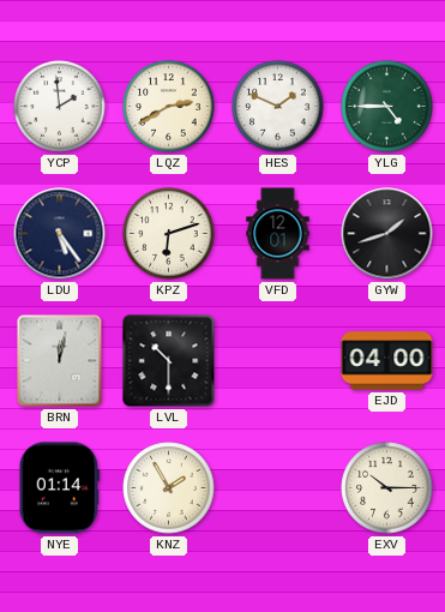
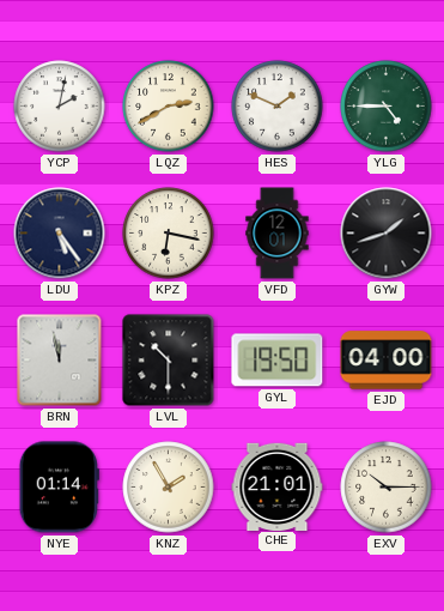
YCP: 1:59 -> 2:02 (60, 107)
KPZ: 6:12 -> 6:17 (169, 234)
BRN: 12:02 -> 11:58 (60, 361)
GYL: none -> 19:50 (278, 361)
CHE: none -> 21:01 (278, 486)
